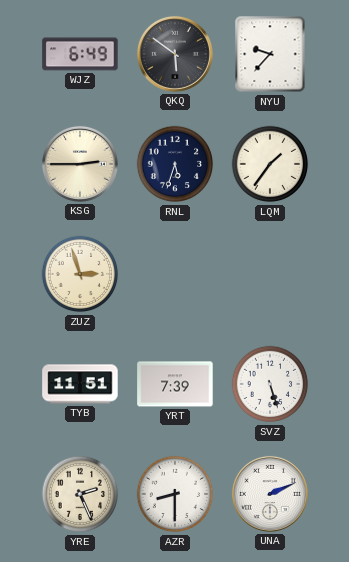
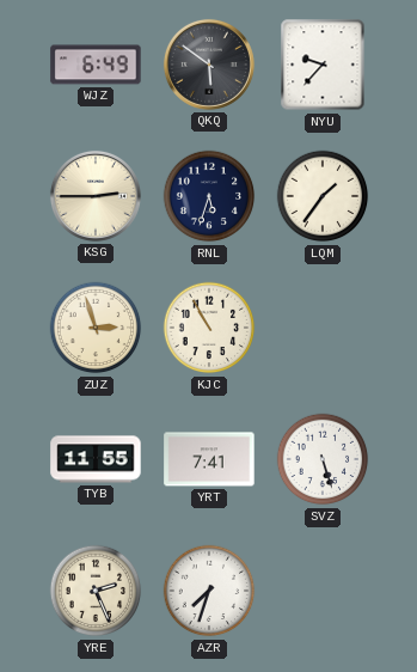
KJC: none -> 10:55 (209, 328)
TYB: 11:51 -> 11:55 (96, 459)
YRT: 7:39 -> 7:41 (209, 459)
AZR: 8:30 -> 7:33 (209, 591)
UNA: 2:11 -> none (270, 494)
